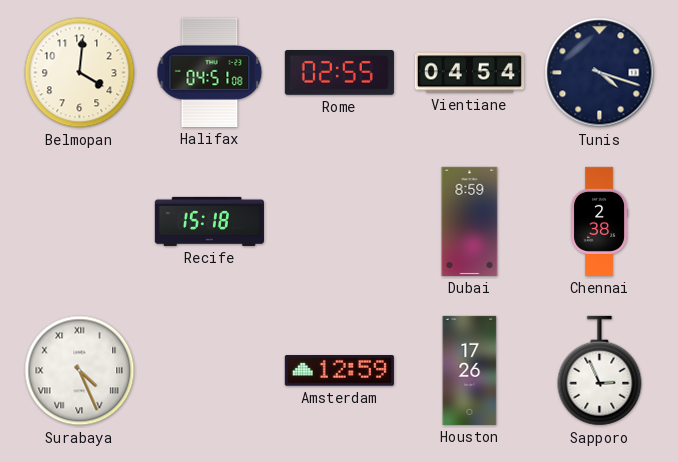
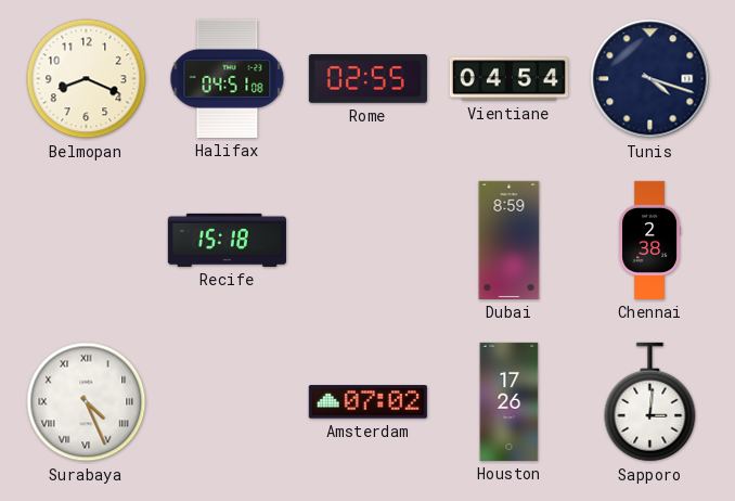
Belmopan: 4:01 -> 8:19 (87, 79)
Amsterdam: 12:59 -> 07:02 (367, 402)
Sapporo: 2:56 -> 3:01 (650, 402)
